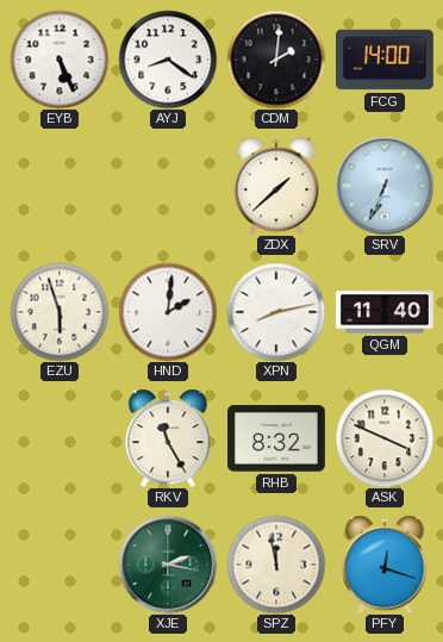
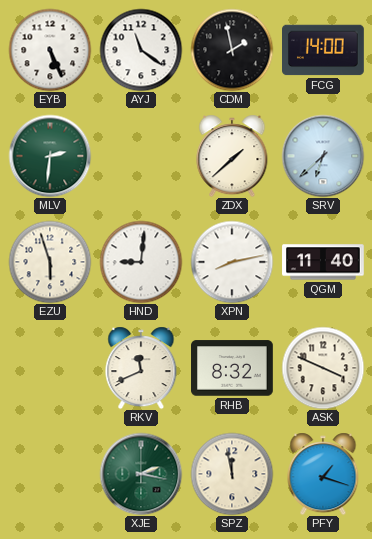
AYJ: 8:21 -> 11:21 (141, 50)
CDM: 2:01 -> 1:58 (232, 50)
MLV: none -> 2:31 (50, 156)
SRV: 6:34 -> 6:38 (323, 156)
HND: 2:01 -> 9:01 (141, 262)
RKV: 11:25 -> 11:41 (141, 368)
PFY: 12:18 -> 1:18 (323, 474)
